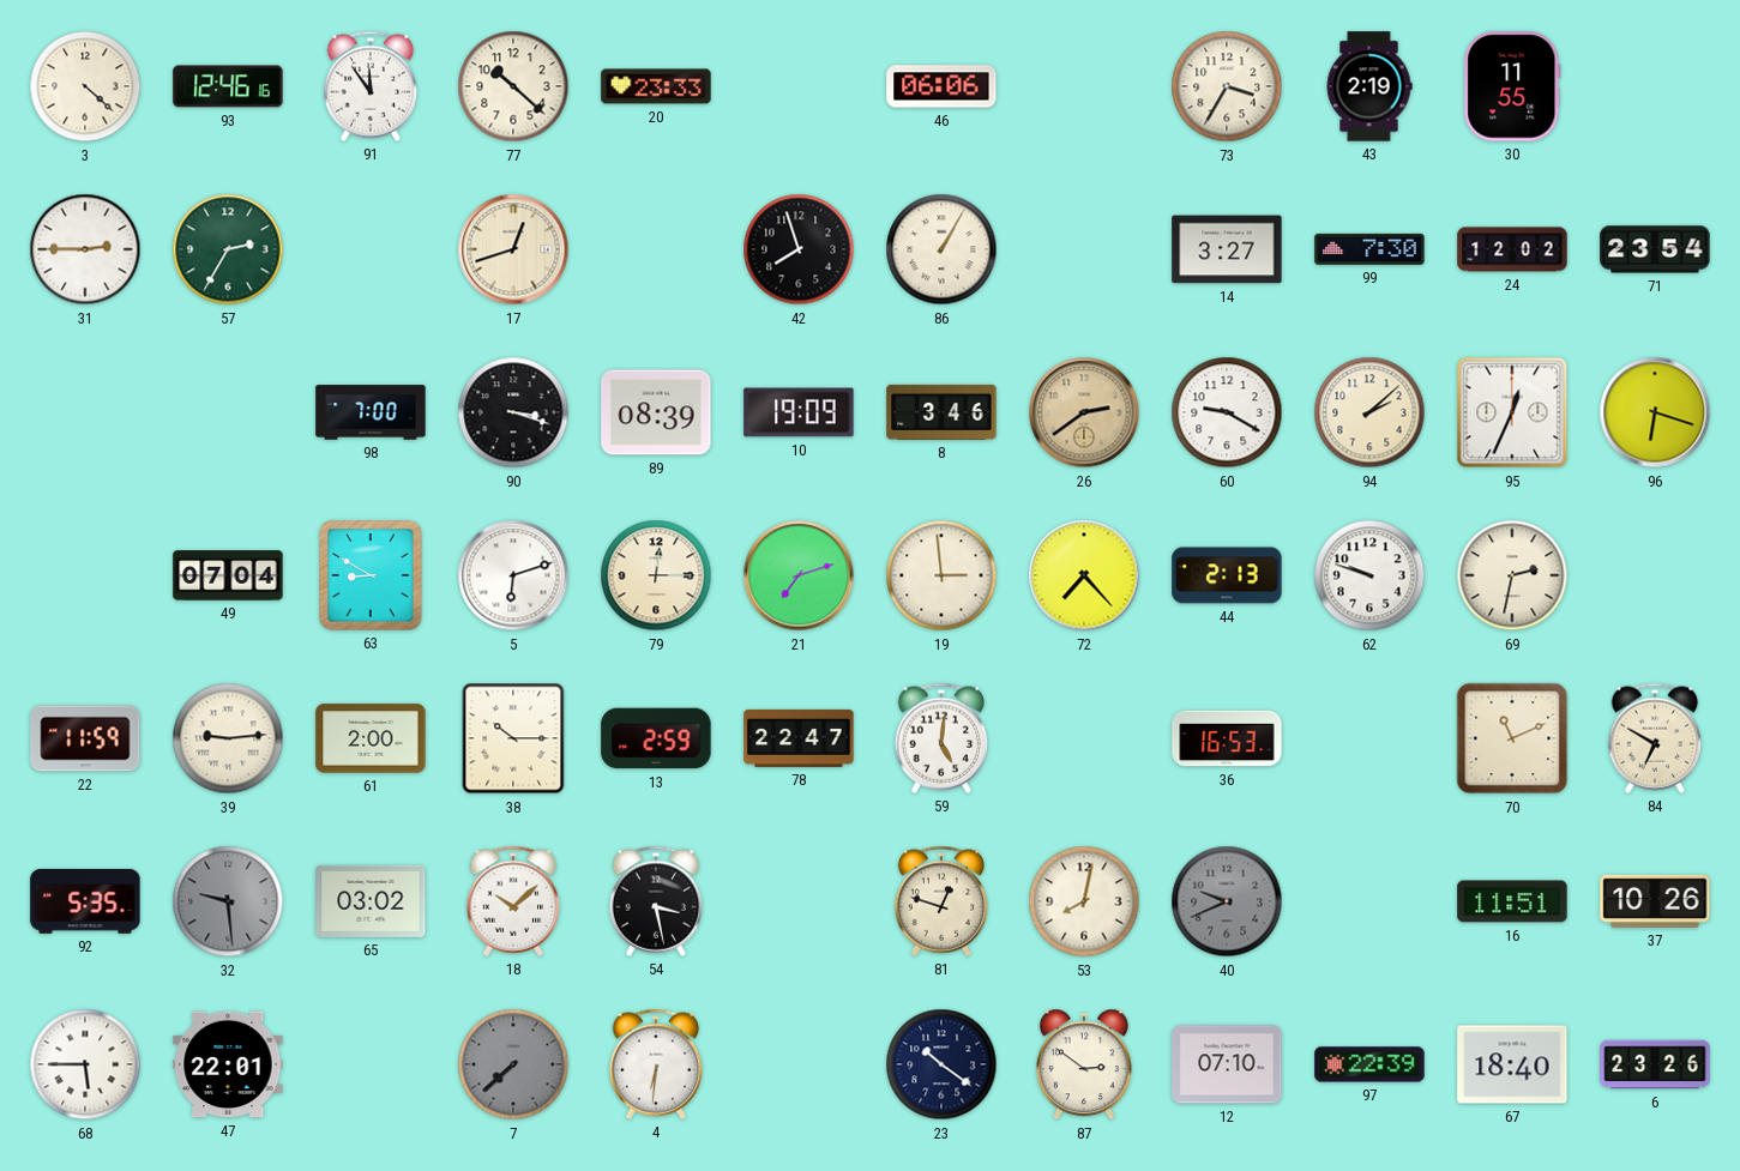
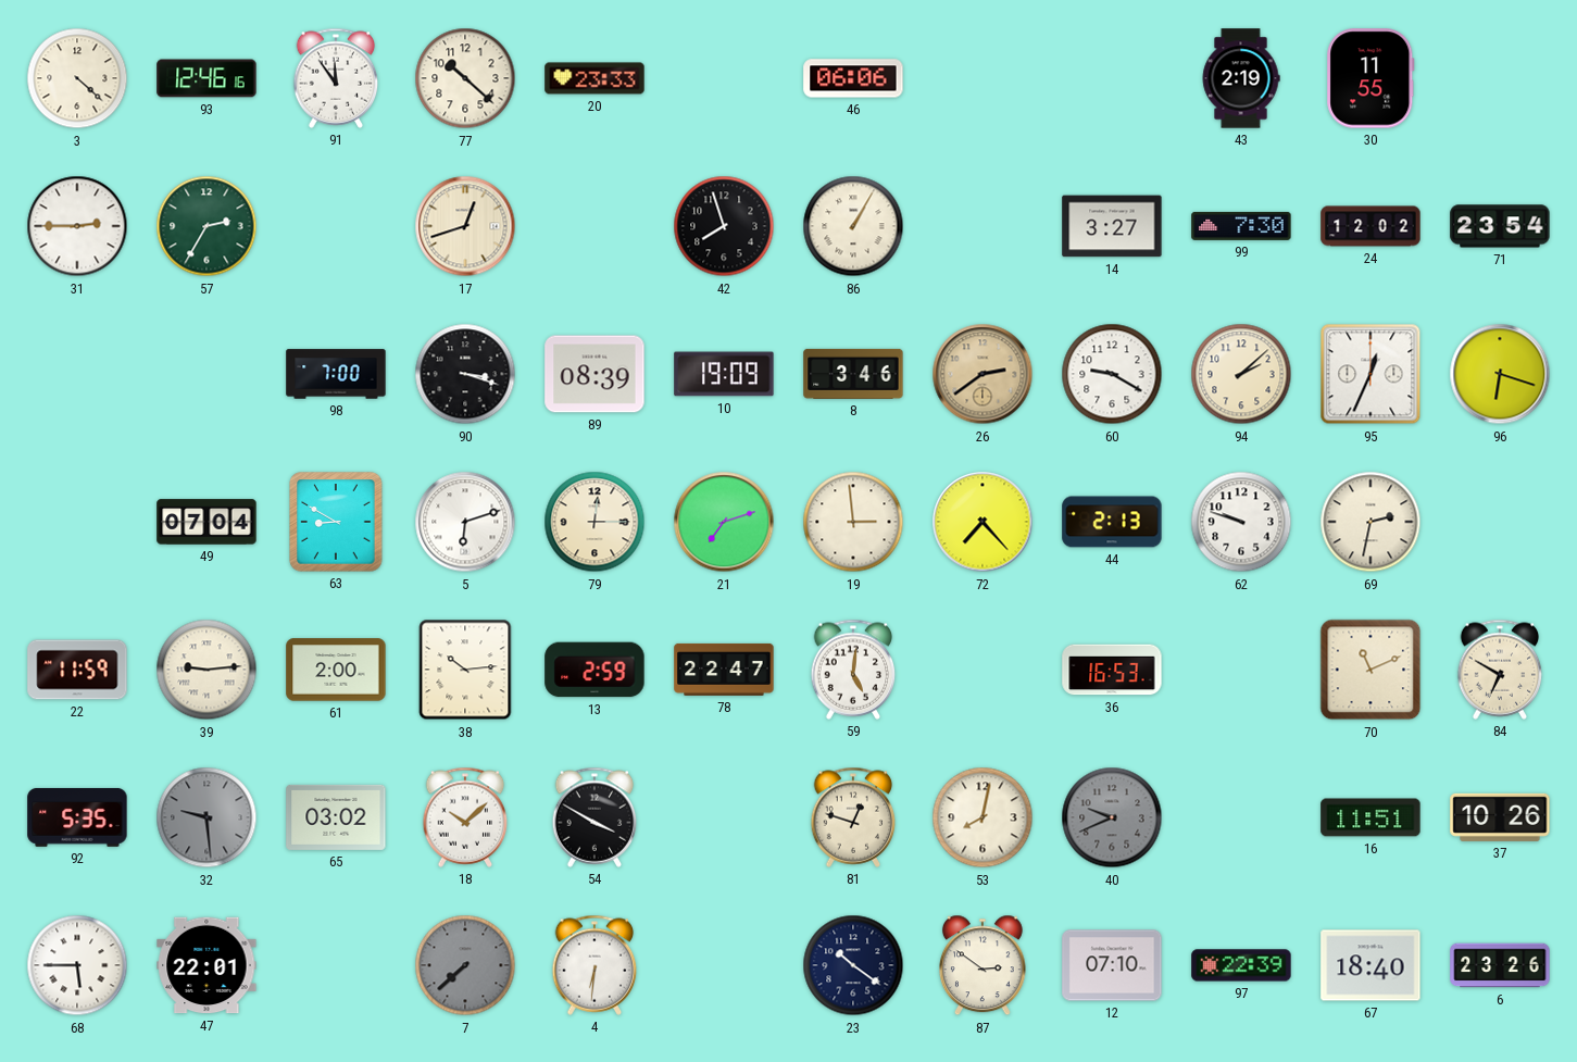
73: 3:35 -> none (1227, 86)
38: 10:15 -> 10:14 (465, 670)
54: 3:28 -> 3:50 (594, 817)
